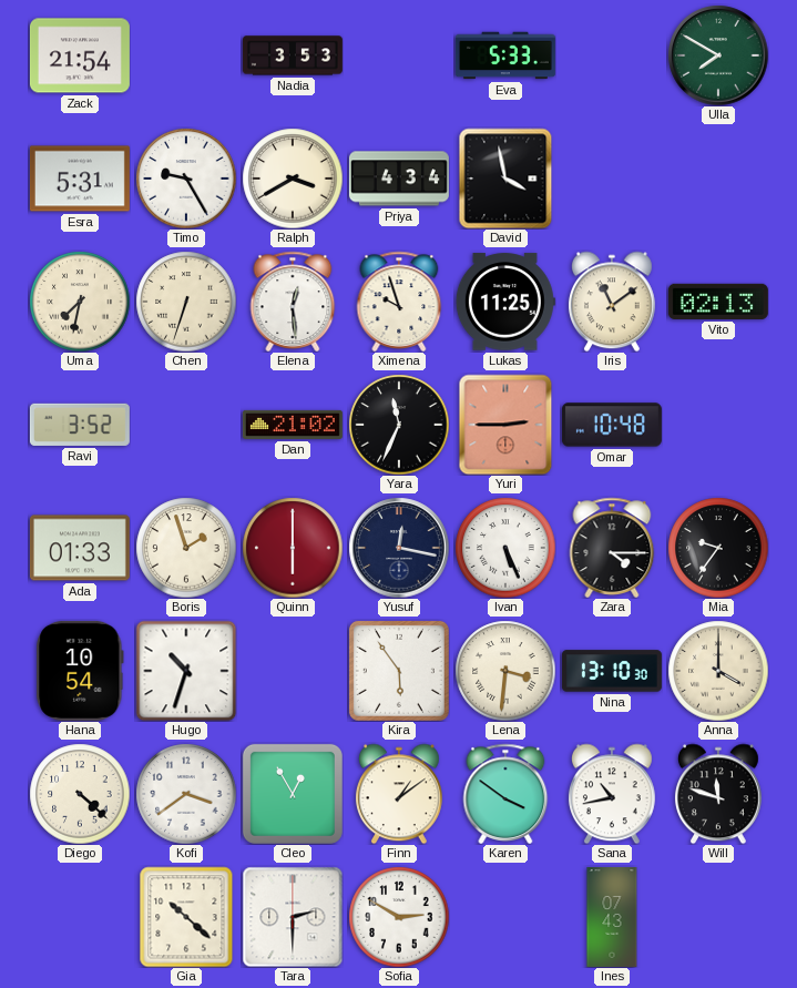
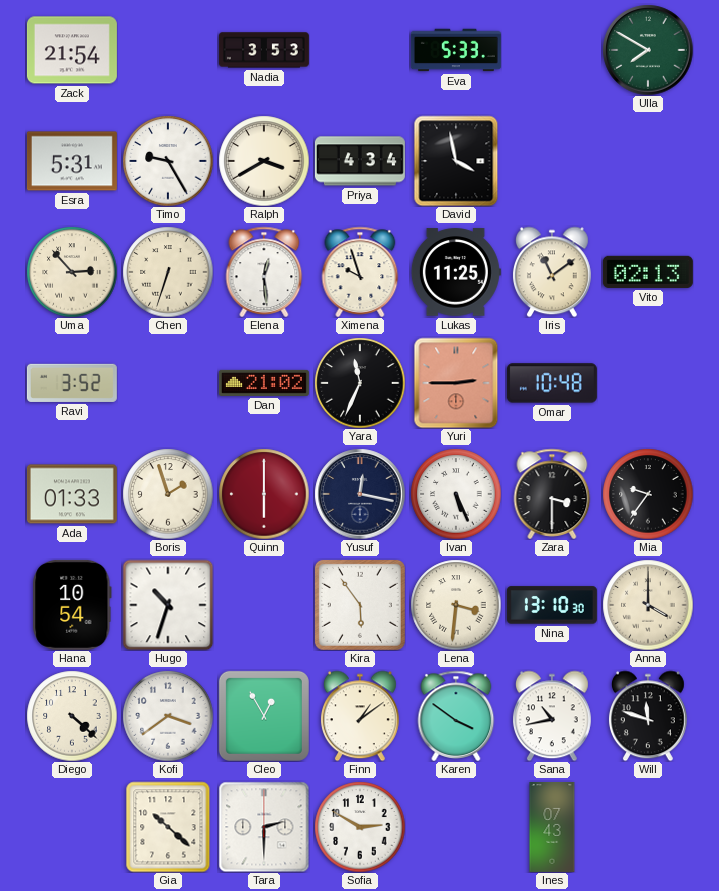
Uma: 7:32 -> 2:53 (72, 272)
Zara: 4:15 -> 3:30 (552, 494)
